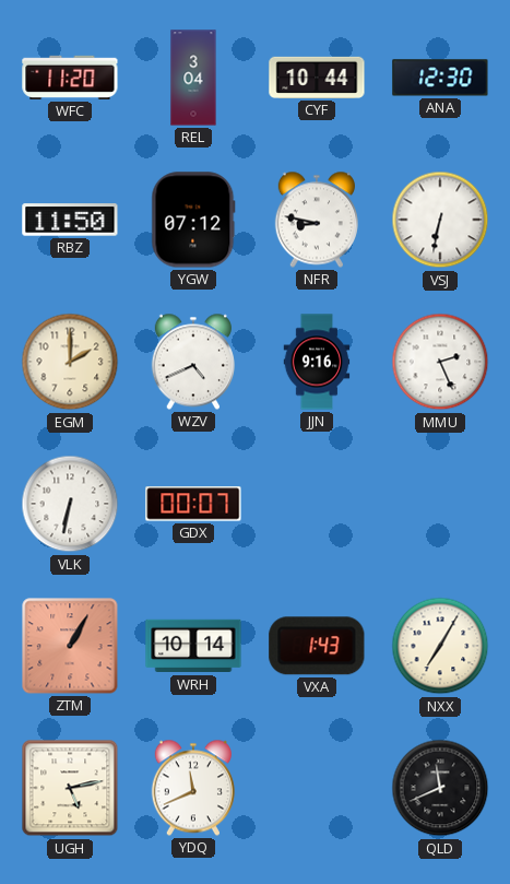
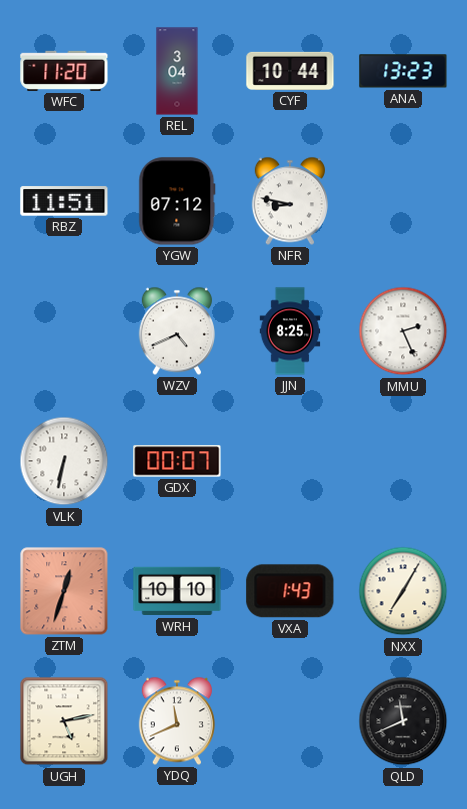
ANA: 12:30 -> 13:23 (403, 71)
RBZ: 11:50 -> 11:51 (64, 201)
VSJ: 6:32 -> none (440, 220)
EGM: 2:00 -> none (70, 362)
JJN: 9:16 -> 8:25 (290, 331)
ZTM: 1:05 -> 12:33 (64, 591)
WRH: 10:14 -> 10:10 (177, 591)
